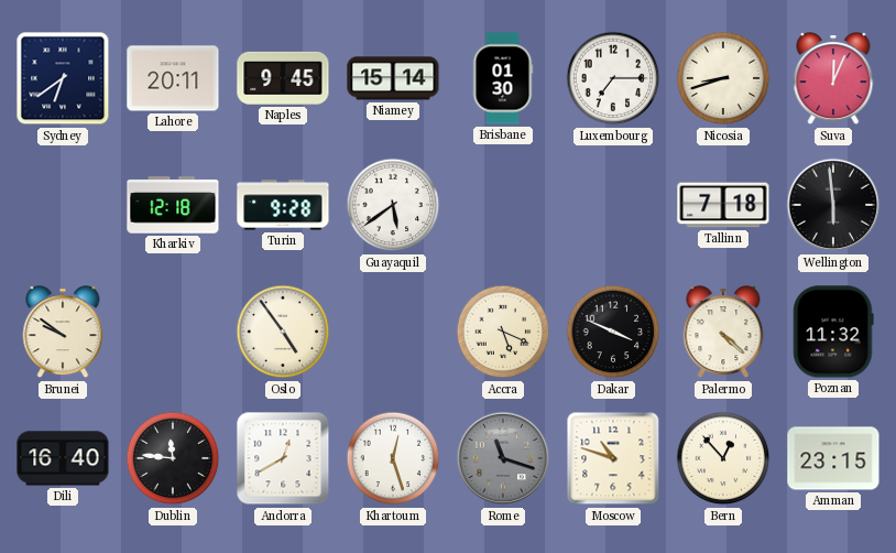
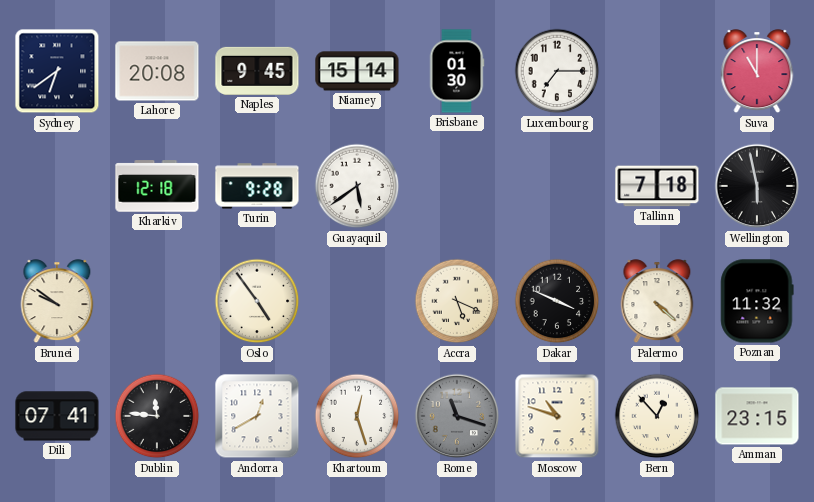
Lahore: 20:11 -> 20:08 (157, 71)
Nicosia: 8:42 -> none (723, 78)
Suva: 12:04 -> 11:00 (757, 72)
Wellington: 5:59 -> 5:58 (757, 186)
Dili: 16:40 -> 07:41 (57, 416)
